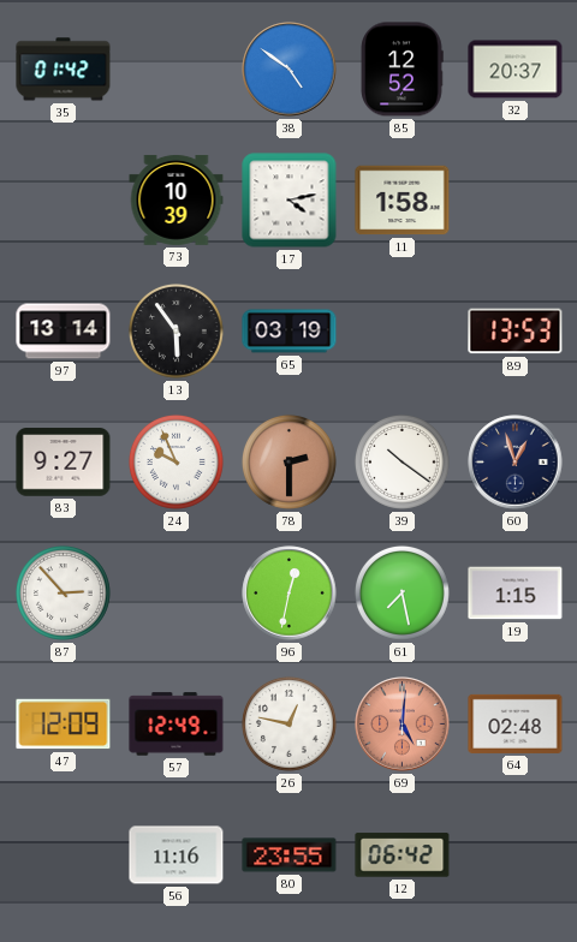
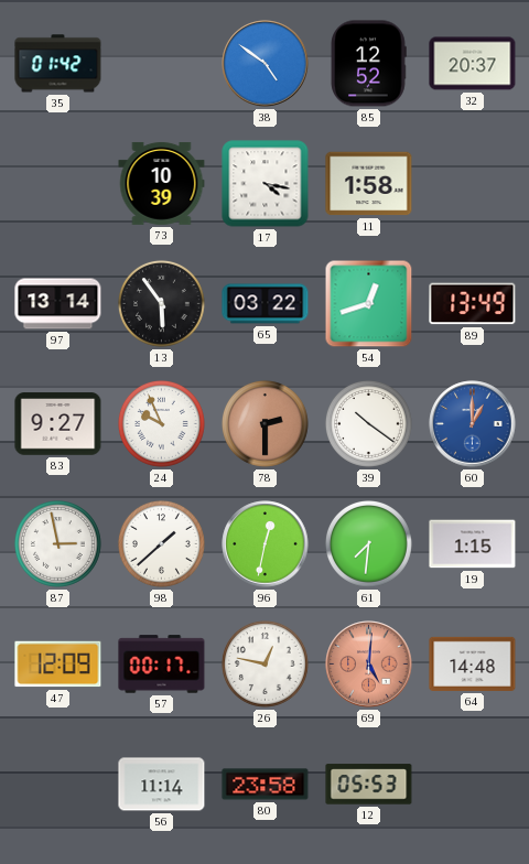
17: 4:13 -> 4:17 (266, 184)
65: 03:19 -> 03:22 (266, 304)
54: none -> 12:42 (369, 304)
89: 13:53 -> 13:49 (473, 304)
60: 12:57 -> 1:00 (473, 424)
60 dial: navy -> blue (473, 424)
87: 2:53 -> 2:58 (57, 543)
98: none -> 1:38 (161, 543)
61: 7:28 -> 7:31 (368, 543)
57: 12:49 -> 00:17 (162, 665)
64: 02:48 -> 14:48 (473, 663)
56: 11:16 -> 11:14 (162, 785)
80: 23:55 -> 23:58 (266, 785)
12: 06:42 -> 05:53 (369, 785)
